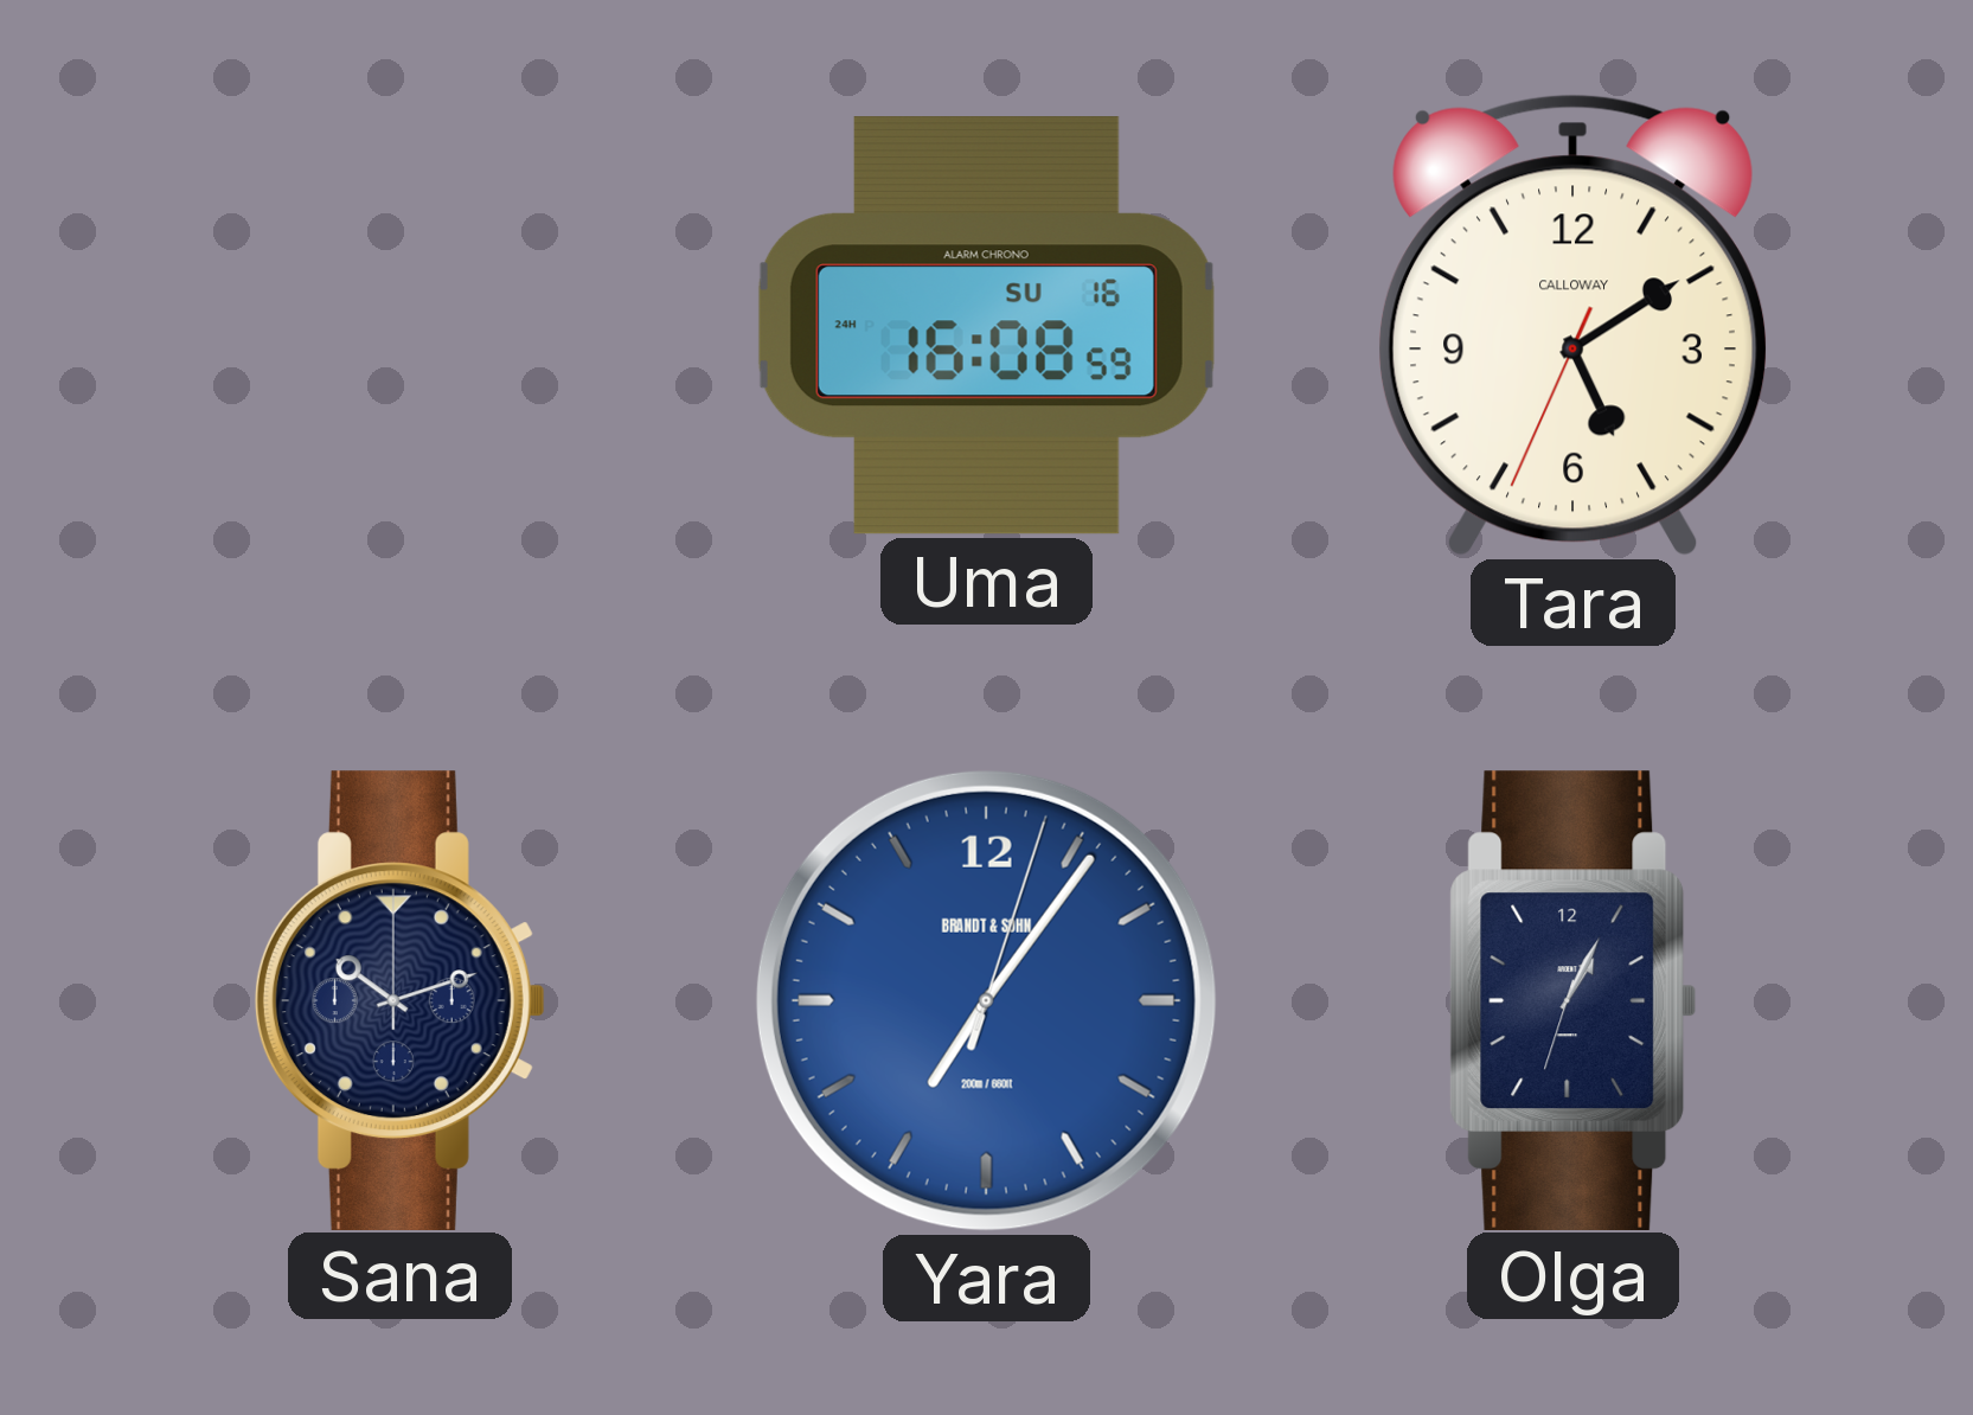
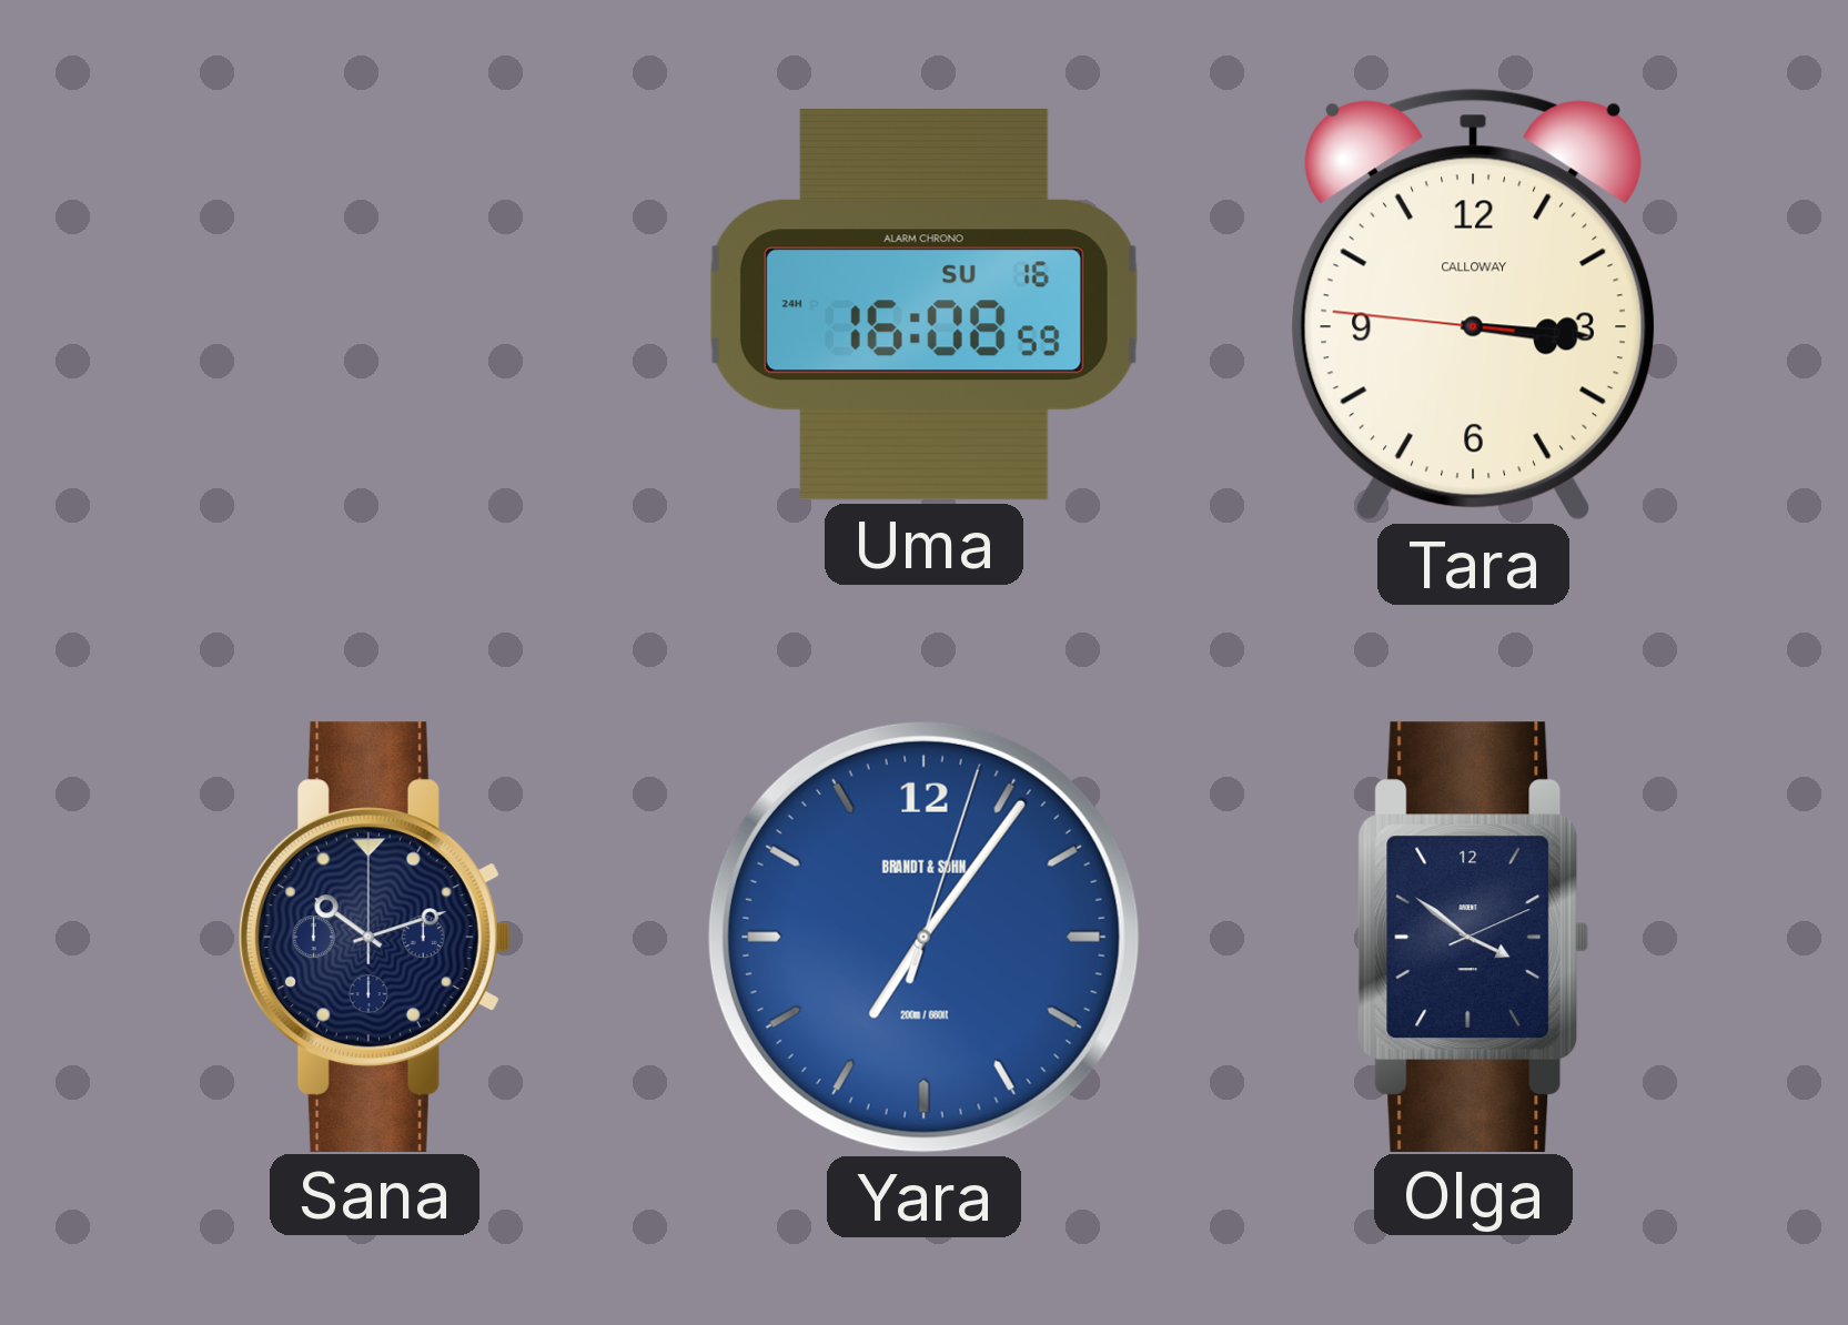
Tara: 5:09 -> 3:15 (1473, 304)
Olga: 1:04 -> 3:51 (1474, 937)
